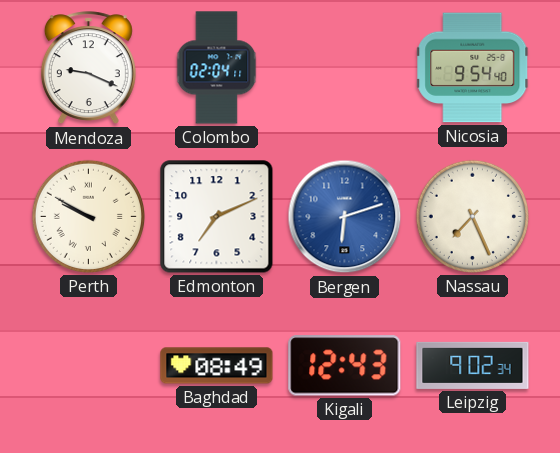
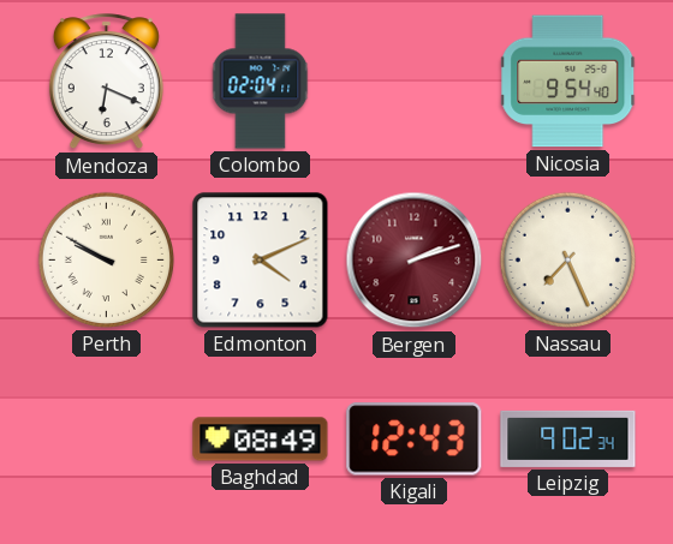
Mendoza: 9:19 -> 6:19 (106, 82)
Edmonton: 7:11 -> 4:11 (261, 261)
Bergen: 6:12 -> 2:12 (415, 261)
Bergen dial: blue -> burgundy (415, 261)
